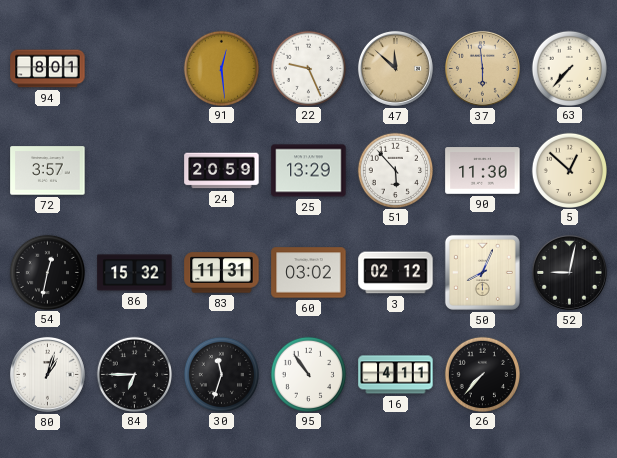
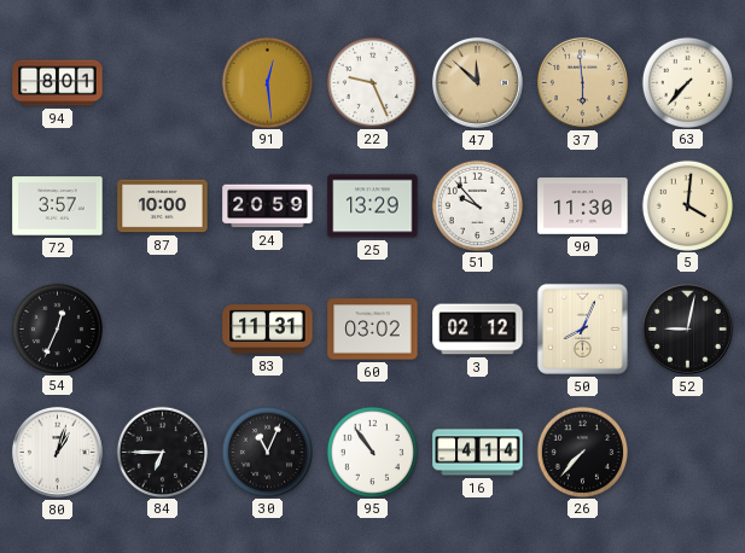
87: none -> 10:00 (163, 206)
51: 5:53 -> 9:53 (477, 205)
5: 12:52 -> 4:01 (687, 205)
54: 12:32 -> 12:34 (57, 328)
86: 15:32 -> none (135, 273)
30: 11:33 -> 11:04 (267, 452)
16: 4:11 -> 4:14 (478, 453)
